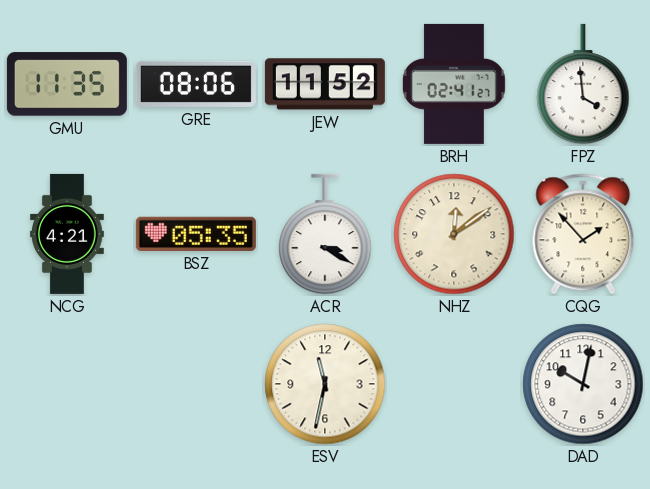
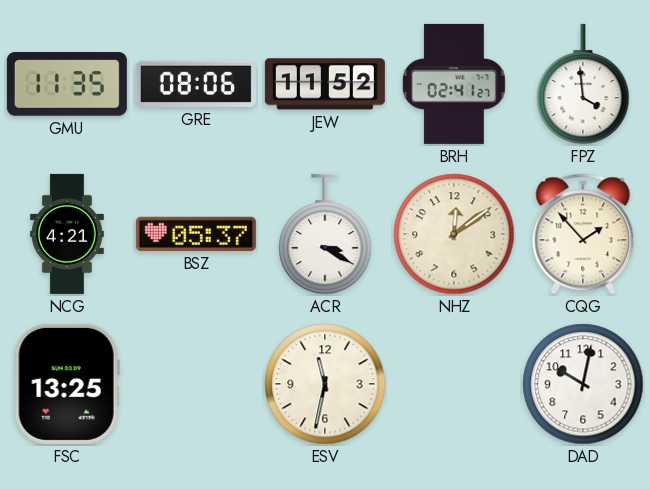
BSZ: 05:35 -> 05:37 (196, 234)
FSC: none -> 13:25 (67, 384)
